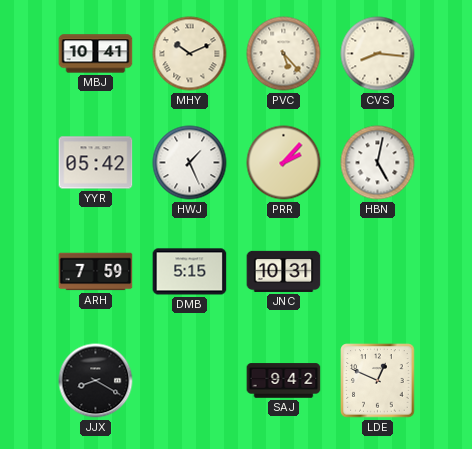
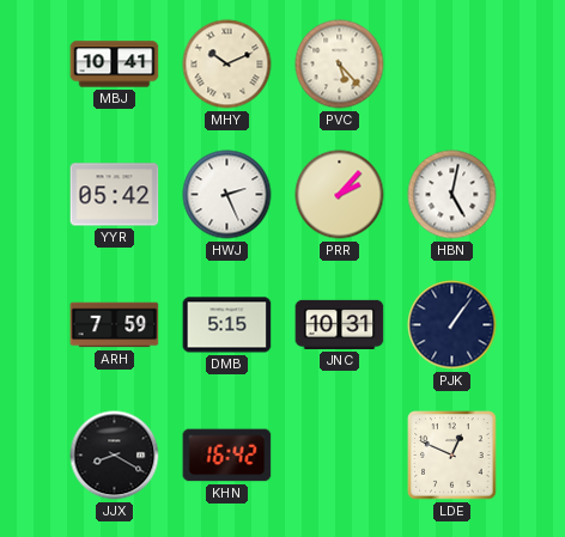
CVS: 8:16 -> none (378, 54)
HWJ: 1:26 -> 2:26 (227, 195)
PJK: none -> 1:06 (452, 325)
KHN: none -> 16:42 (227, 456)
SAJ: 9:42 -> none (284, 381)
